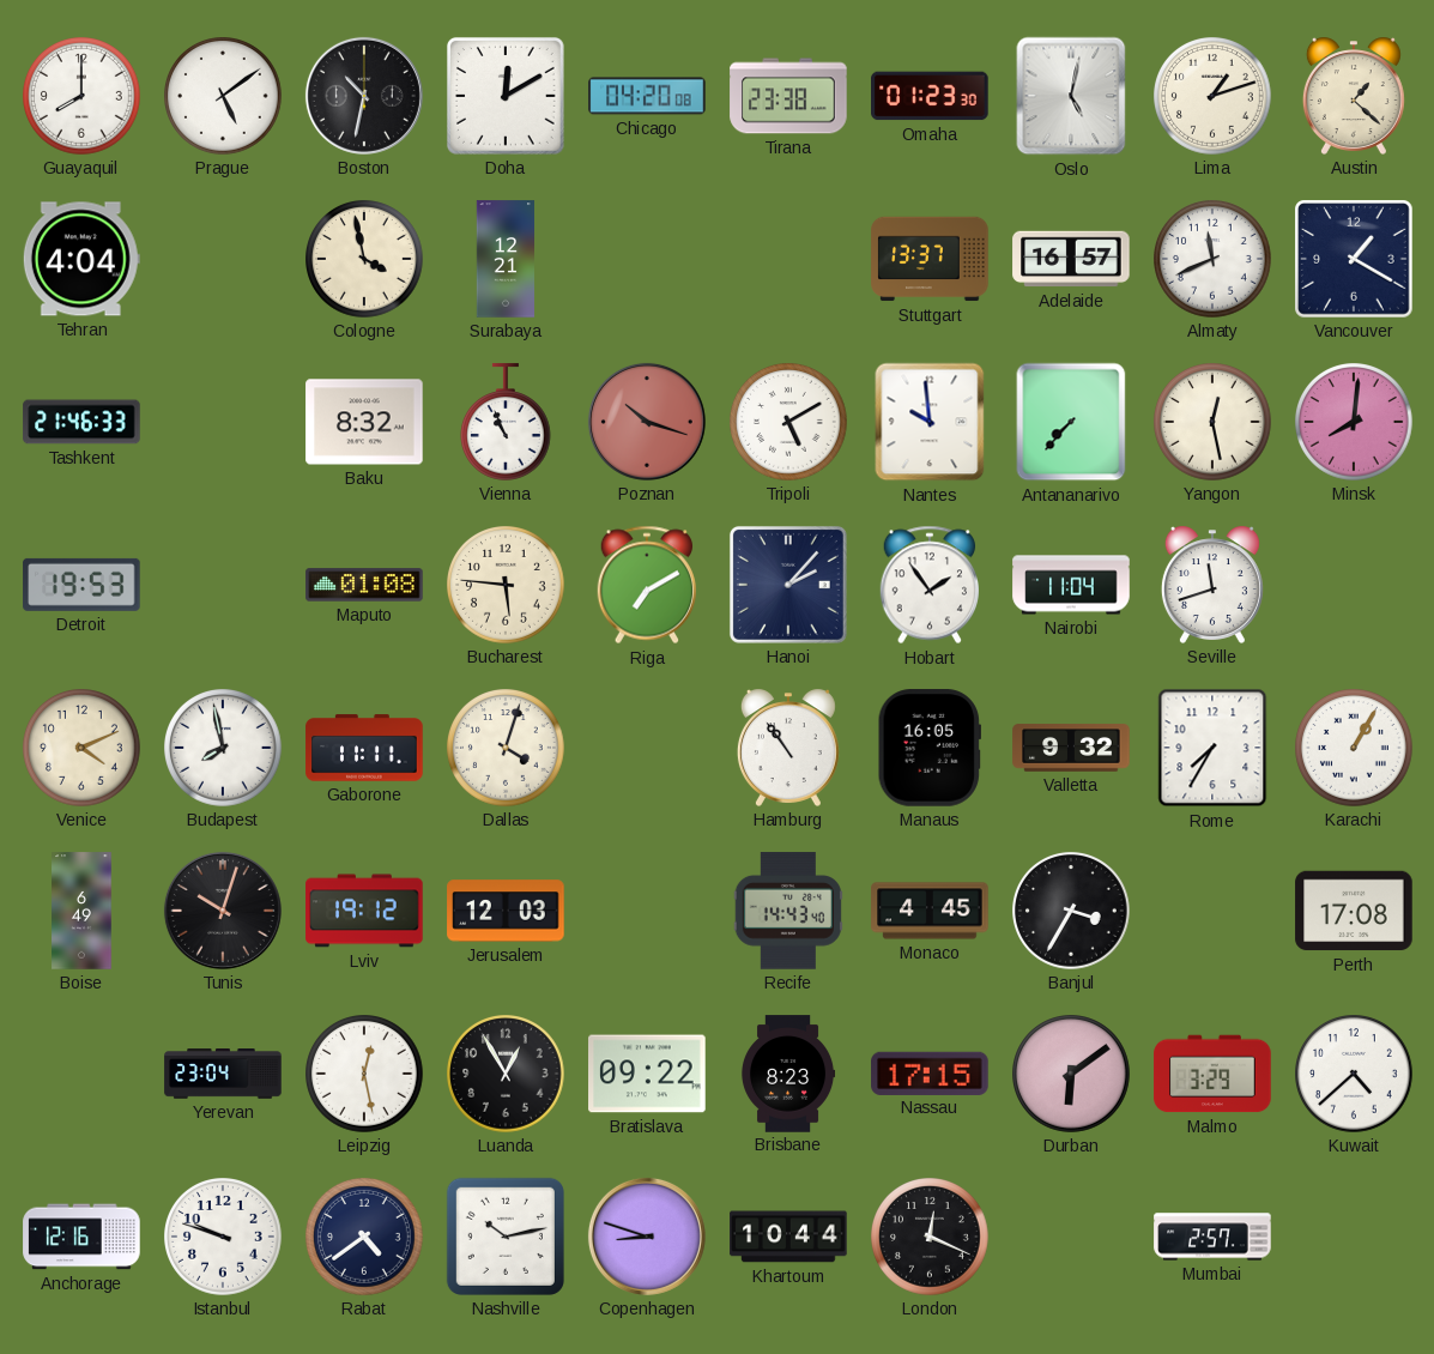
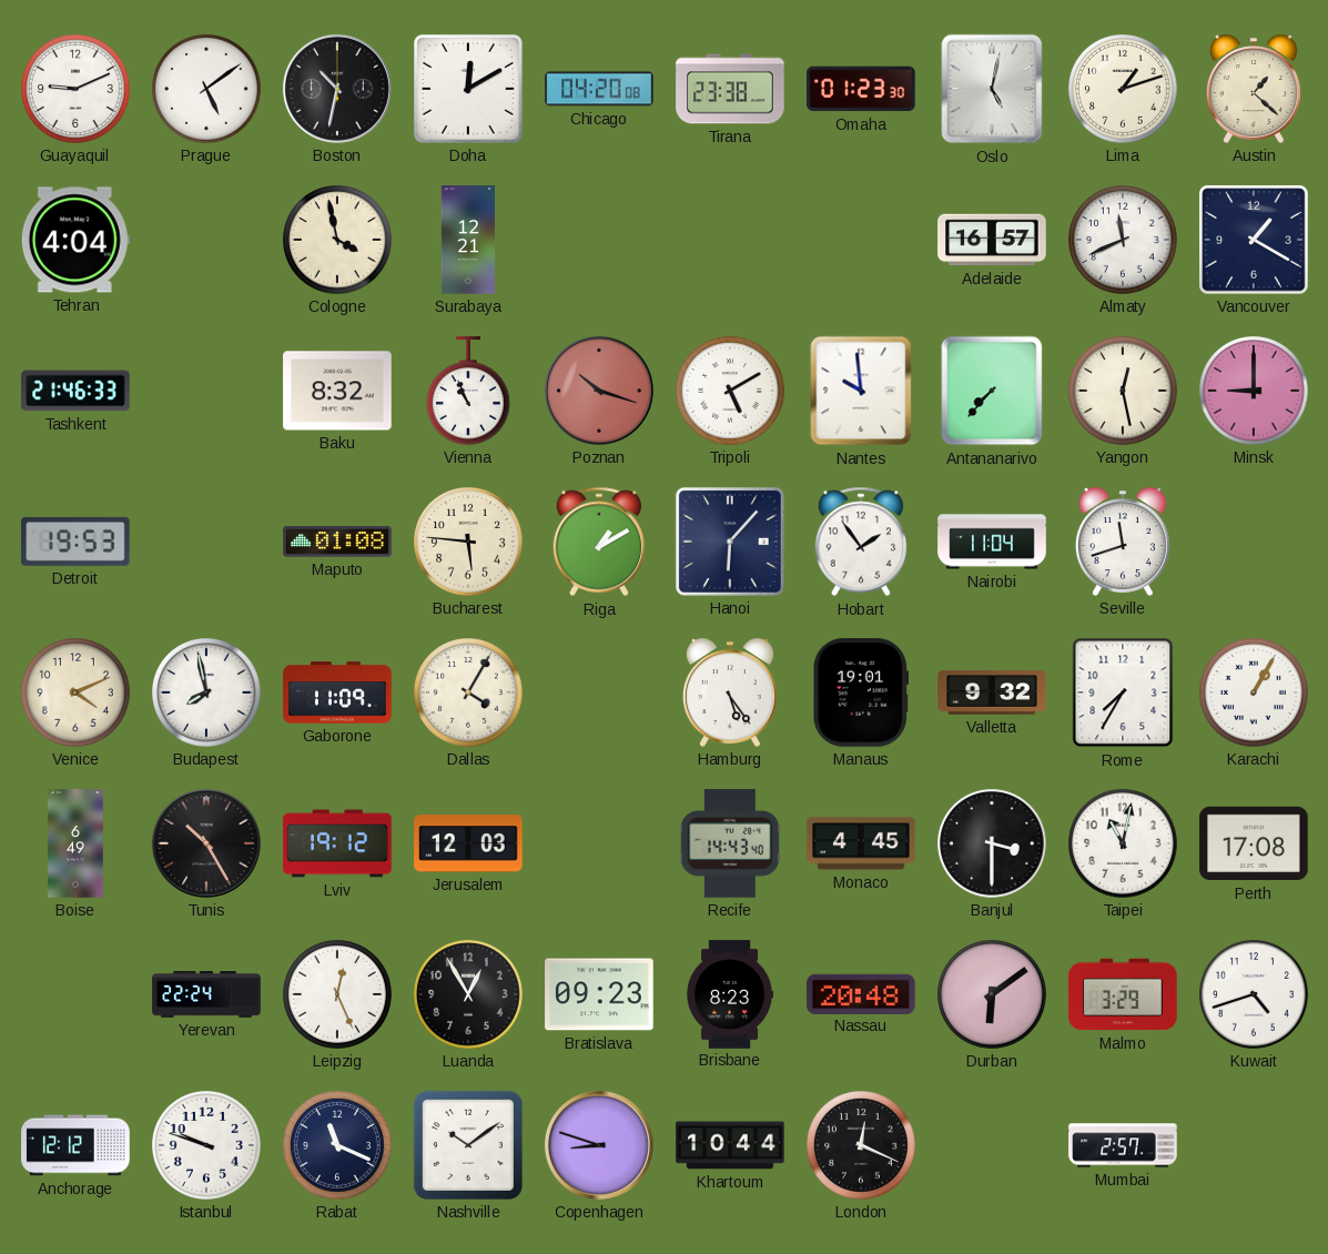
Guayaquil: 8:00 -> 9:11 (75, 89)
Stuttgart: 13:37 -> none (930, 259)
Minsk: 8:01 -> 9:00 (1254, 391)
Riga: 7:10 -> 1:10 (598, 542)
Hanoi: 2:07 -> 6:07 (730, 542)
Gaborone: 11:11 -> 11:09 (337, 692)
Dallas: 4:03 -> 4:05 (468, 692)
Hamburg: 10:54 -> 5:24 (730, 692)
Manaus: 16:05 -> 19:01 (860, 692)
Tunis: 10:03 -> 10:25 (206, 843)
Banjul: 3:35 -> 3:30 (992, 843)
Taipei: none -> 11:02 (1123, 843)
Yerevan: 23:04 -> 22:24 (206, 995)
Leipzig: 12:28 -> 12:26 (337, 994)
Bratislava: 09:22 -> 09:23 (599, 994)
Nassau: 17:15 -> 20:48 (861, 993)
Kuwait: 4:38 -> 4:42 (1254, 994)
Anchorage: 12:16 -> 12:12 (75, 1145)
Rabat: 4:39 -> 11:19 (337, 1145)
Nashville: 10:13 -> 10:09 (468, 1145)
